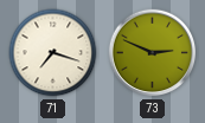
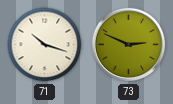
71: 7:18 -> 10:18 (45, 45)
